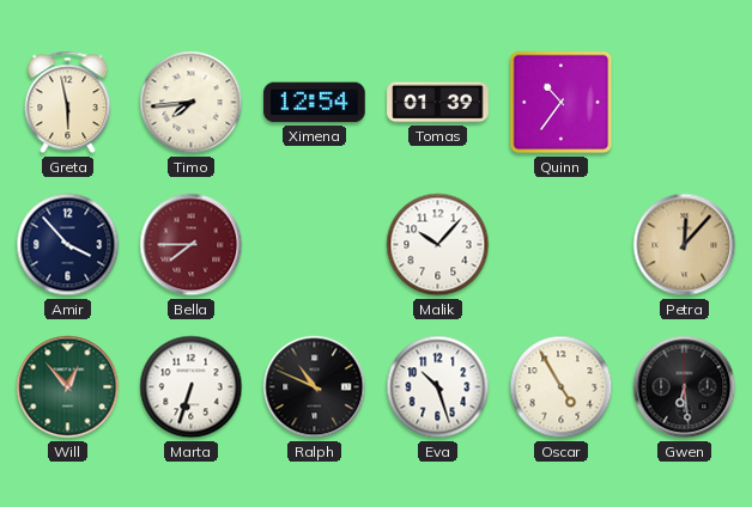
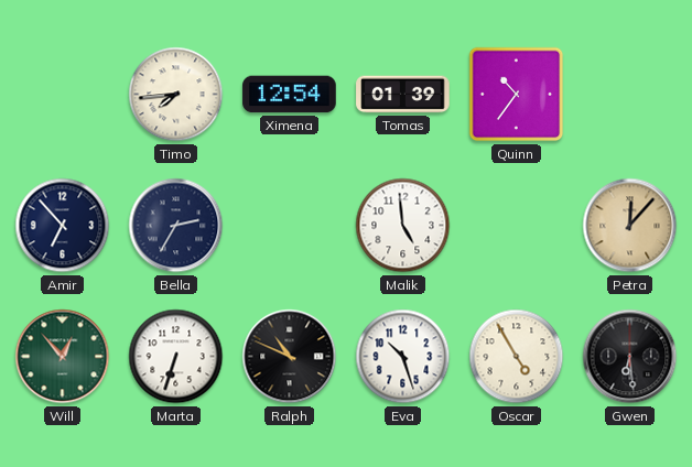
Greta: 5:58 -> none (68, 103)
Amir: 3:53 -> 6:53 (63, 226)
Bella: 7:45 -> 2:35 (176, 226)
Bella dial: burgundy -> navy (176, 226)
Malik: 10:07 -> 4:59 (403, 226)
